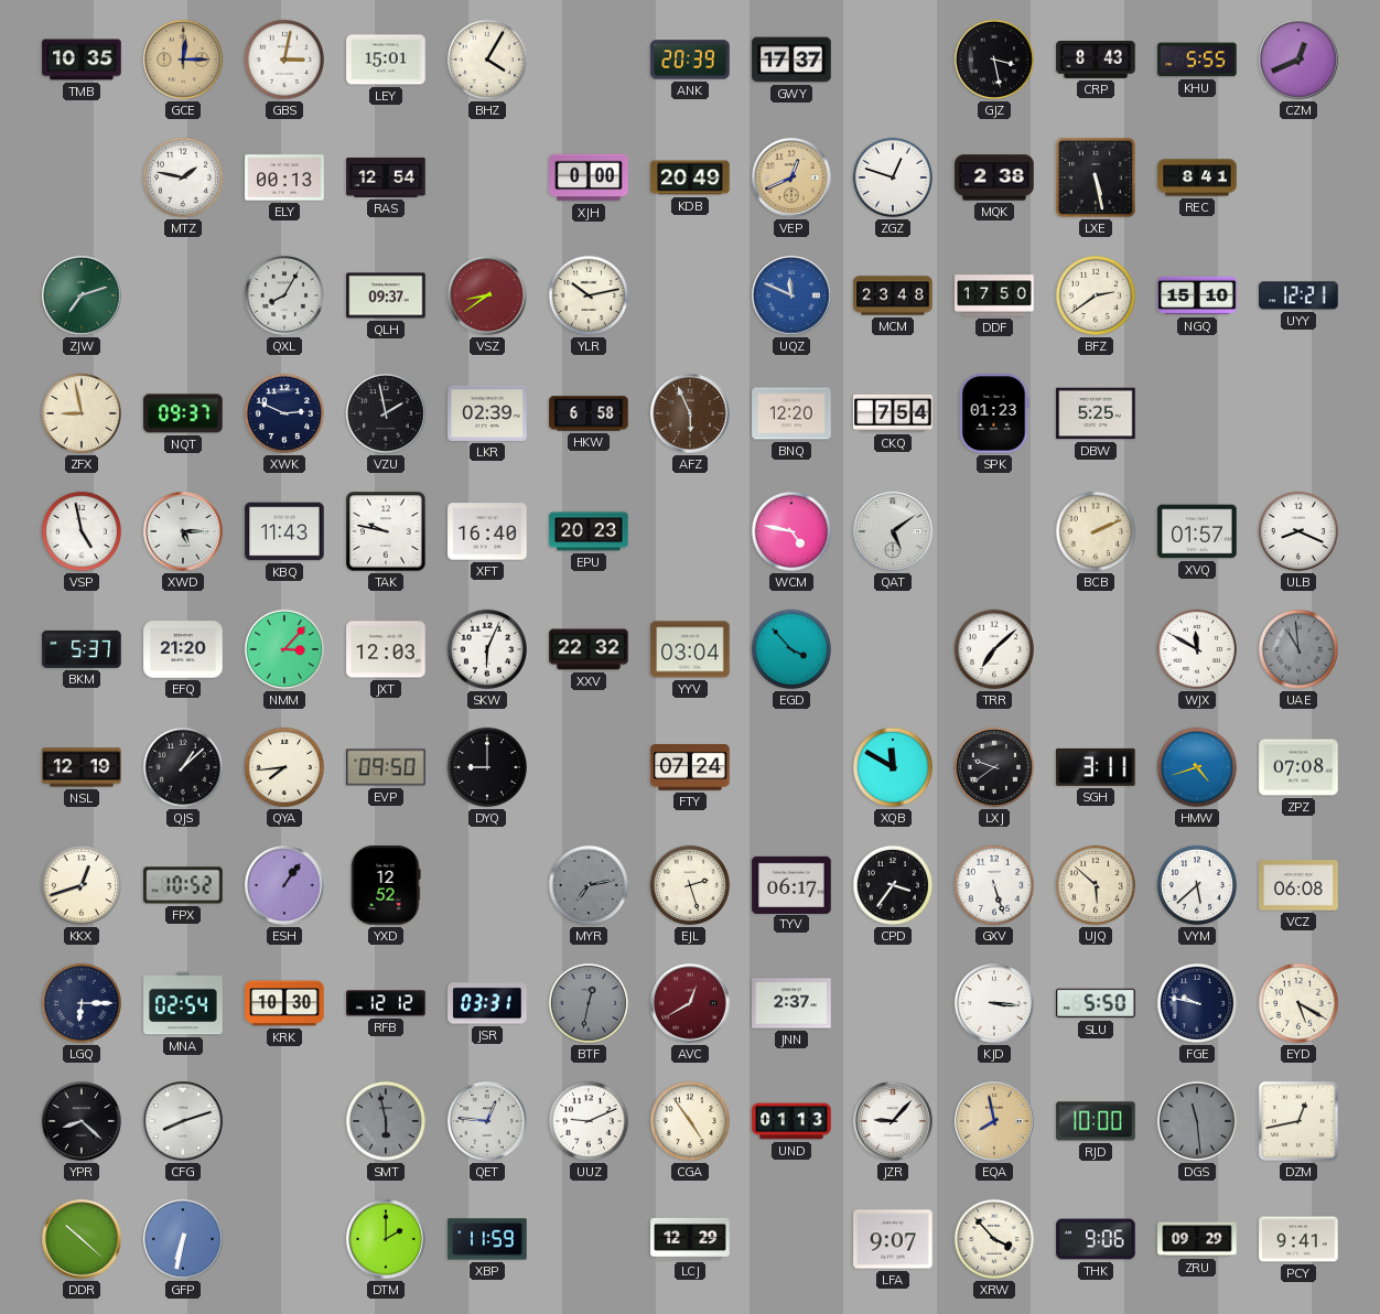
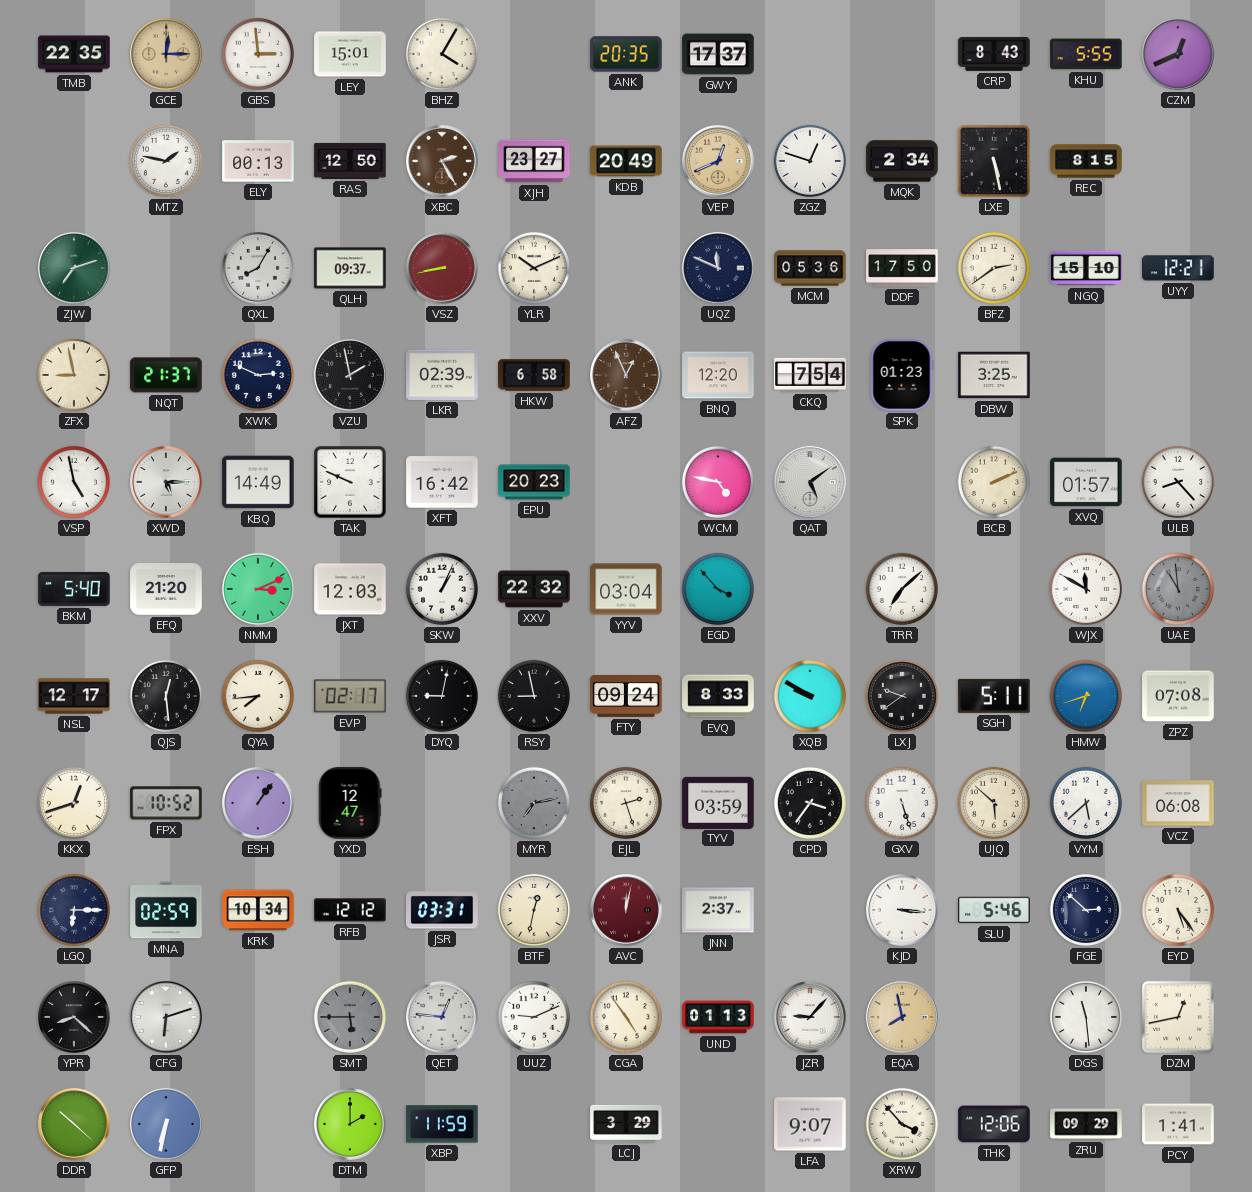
TMB: 10:35 -> 22:35 (74, 54)
GBS: 3:02 -> 2:59 (258, 54)
ANK: 20:39 -> 20:35 (626, 54)
GJZ: 3:28 -> none (994, 60)
RAS: 12:54 -> 12:50 (350, 161)
XBC: none -> 2:25 (442, 161)
XJH: 0:00 -> 23:27 (534, 161)
MQK: 2:38 -> 2:34 (902, 161)
REC: 8:41 -> 8:15 (1086, 161)
VSZ: 8:39 -> 8:43 (442, 268)
YLR: 10:13 -> 10:11 (534, 268)
UQZ dial: blue -> navy (718, 268)
MCM: 23:48 -> 05:36 (810, 268)
NQT: 09:37 -> 21:37 (166, 375)
AFZ: 5:56 -> 12:56 (626, 375)
DBW: 5:25 -> 3:25 (994, 375)
KBQ: 11:43 -> 14:49 (258, 482)
TAK: 9:47 -> 9:49 (350, 482)
XFT: 16:40 -> 16:42 (442, 482)
ULB: 8:19 -> 8:23 (1178, 482)
BKM: 5:37 -> 5:40 (74, 589)
NMM: 3:07 -> 3:11 (258, 589)
SKW: 6:04 -> 1:04 (442, 589)
NSL: 12:19 -> 12:17 (74, 696)
QJS: 1:08 -> 12:29 (166, 696)
EVP: 09:50 -> 02:17 (350, 696)
DYQ: 9:00 -> 9:02 (442, 696)
RSY: none -> 8:58 (534, 696)
FTY: 07:24 -> 09:24 (626, 696)
EVQ: none -> 8:33 (718, 696)
XQB: 11:50 -> 9:50 (810, 696)
SGH: 3:11 -> 5:11 (994, 696)
HMW: 4:42 -> 6:42 (1086, 696)
YXD: 12:52 -> 12:47 (350, 803)
TYV: 06:17 -> 03:59 (718, 802)
MNA: 02:54 -> 02:59 (166, 910)
KRK: 10:30 -> 10:34 (258, 910)
BTF dial: grey -> cream (534, 910)
AVC: 12:40 -> 12:02 (626, 910)
SLU: 5:50 -> 5:46 (994, 910)
FGE: 9:47 -> 2:52 (1086, 910)
EYD: 5:20 -> 5:24 (1178, 910)
CFG: 8:12 -> 6:12 (166, 1017)
SMT: 5:58 -> 5:45 (350, 1017)
RJD: 10:00 -> none (1096, 1121)
DGS dial: grey -> white (1086, 1017)
LCJ: 12:29 -> 3:29 (626, 1124)
THK: 9:06 -> 12:06 (994, 1124)
PCY: 9:41 -> 1:41 (1178, 1124)
